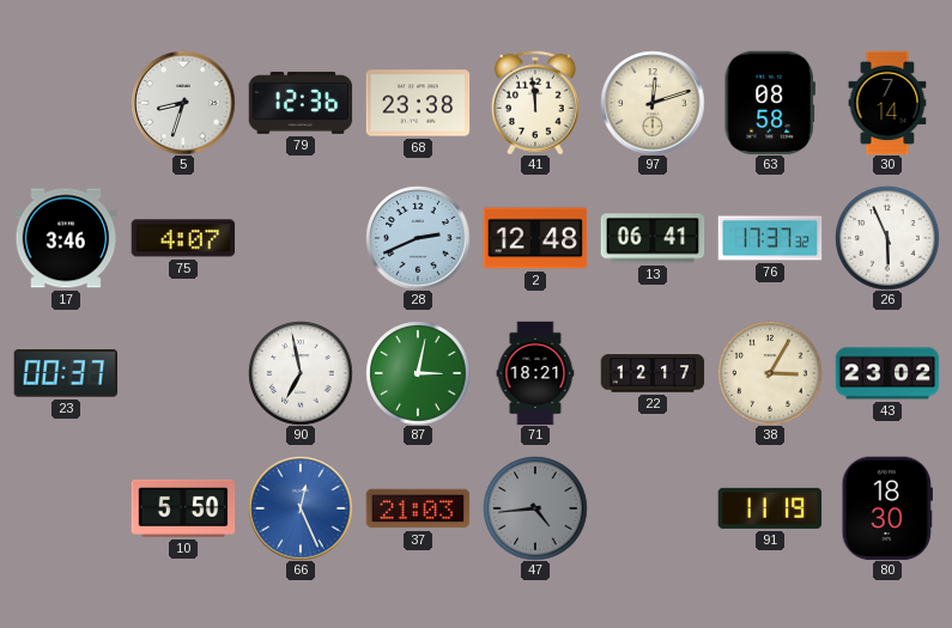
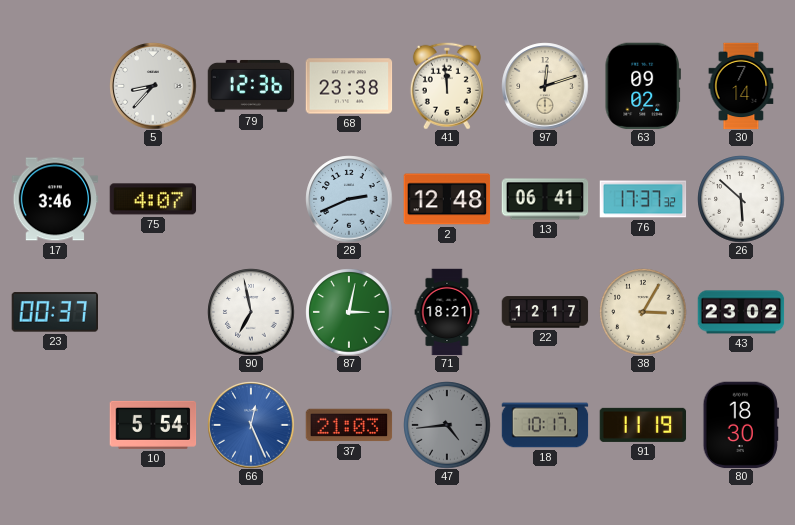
5: 8:33 -> 8:37 (153, 86)
63: 08:58 -> 09:02 (643, 86)
26: 5:56 -> 5:52 (741, 199)
10: 5:50 -> 5:54 (153, 425)
18: none -> 10:17 (545, 425)
